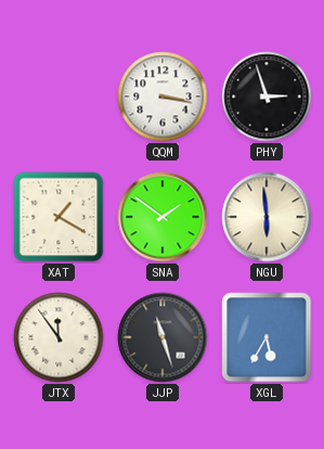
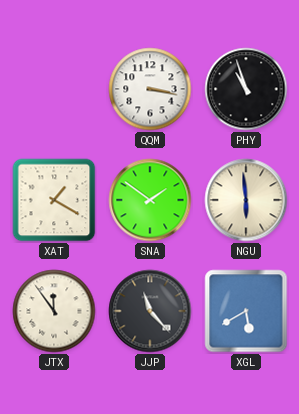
PHY: 2:57 -> 10:57 (246, 89)
JJP: 11:27 -> 11:23 (150, 311)
XGL: 5:35 -> 5:40 (246, 311)
